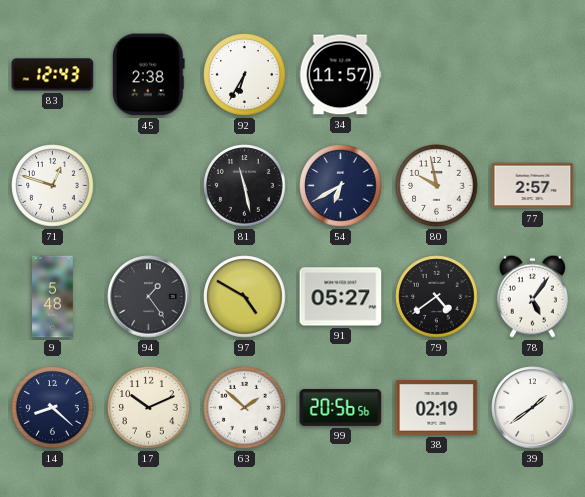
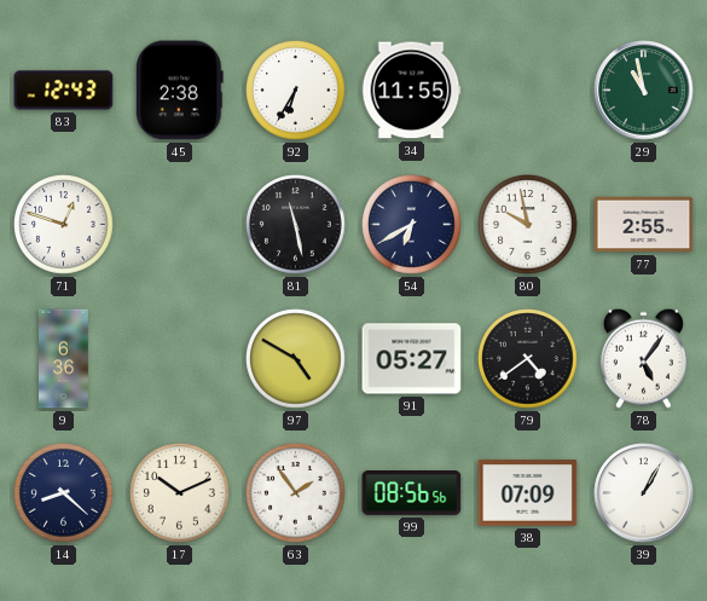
34: 11:57 -> 11:55 (411, 91)
29: none -> 10:58 (644, 91)
77: 2:57 -> 2:55 (644, 225)
9: 5:48 -> 6:36 (64, 359)
94: 1:24 -> none (149, 297)
63: 1:52 -> 1:54 (296, 493)
99: 20:56 -> 08:56 (412, 493)
38: 02:19 -> 07:09 (528, 493)
39: 1:39 -> 1:05 (644, 493)
